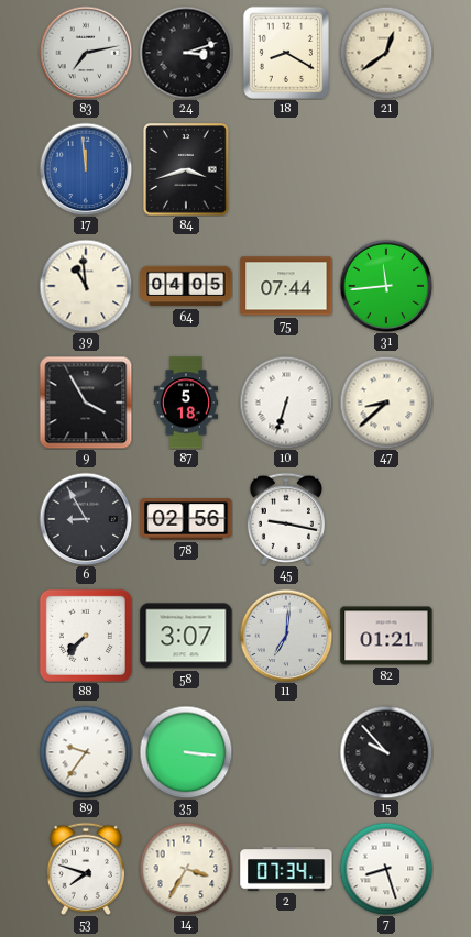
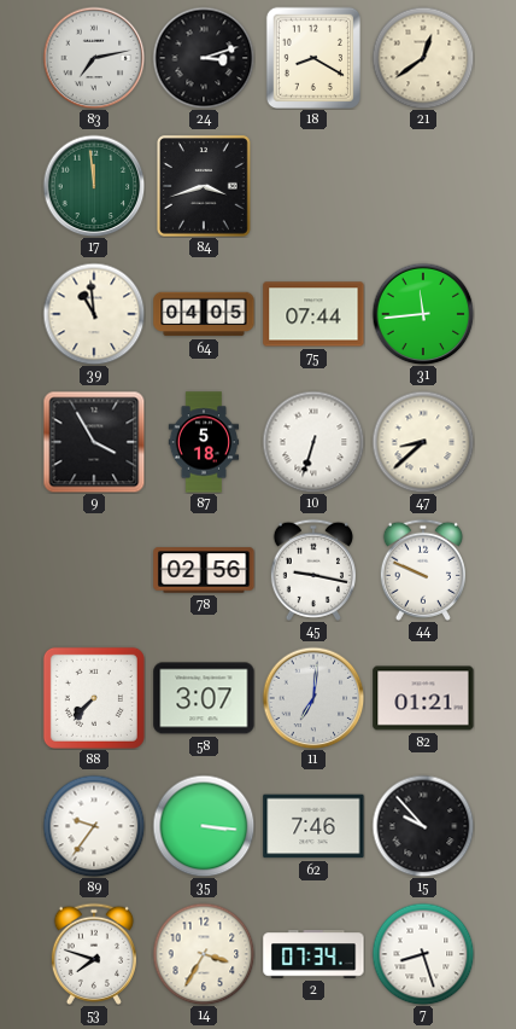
17 dial: blue -> green (94, 186)
6: 8:55 -> none (86, 519)
44: none -> 9:49 (423, 570)
62: none -> 7:46 (313, 826)
